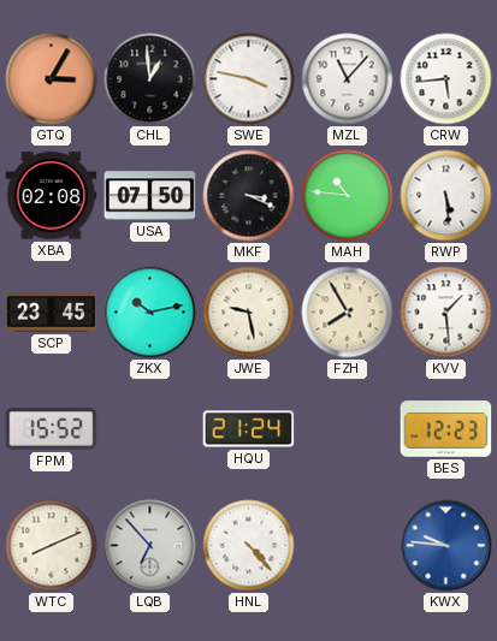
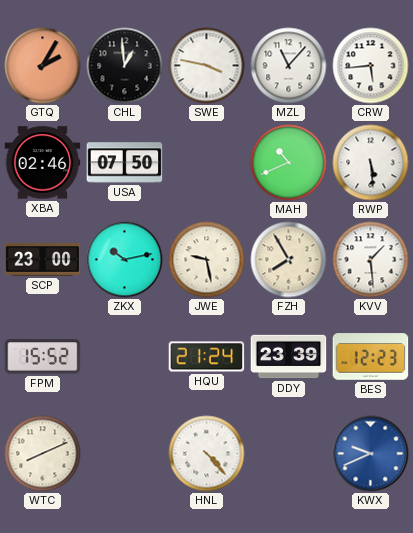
GTQ: 3:05 -> 2:05 (43, 66)
XBA: 02:08 -> 02:46 (43, 163)
MKF: 3:19 -> none (249, 196)
MAH: 10:46 -> 10:41 (289, 163)
SCP: 23:45 -> 23:00 (43, 260)
DDY: none -> 23:39 (289, 357)
LQB: 6:53 -> none (150, 546)
KWX: 9:46 -> 9:41 (371, 454)
